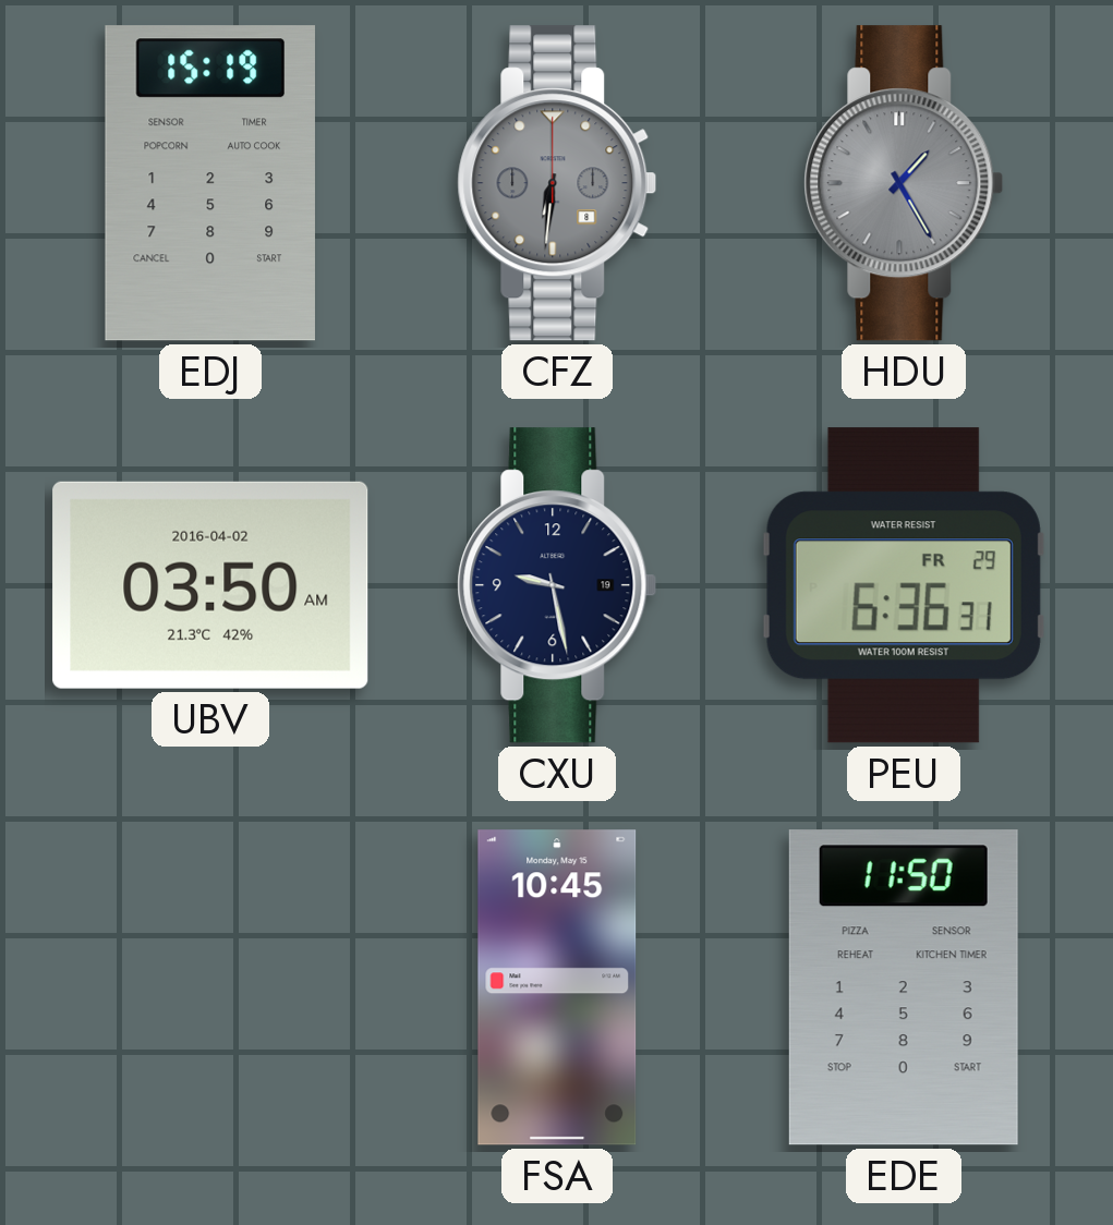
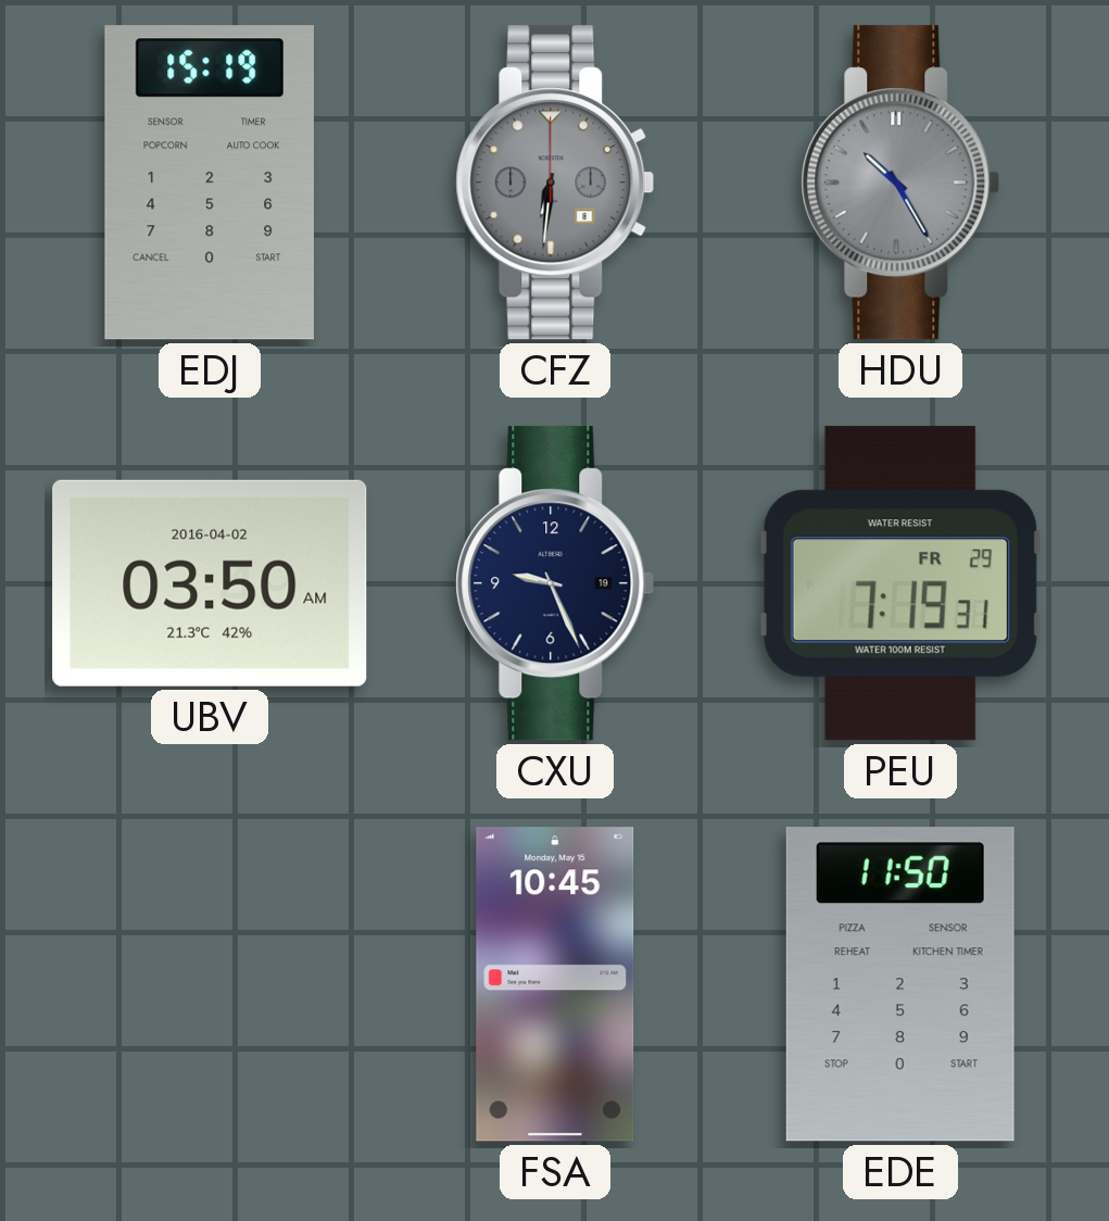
HDU: 1:25 -> 10:25 (900, 182)
CXU: 9:28 -> 9:26 (555, 583)
PEU: 6:36 -> 7:19 (900, 583)
